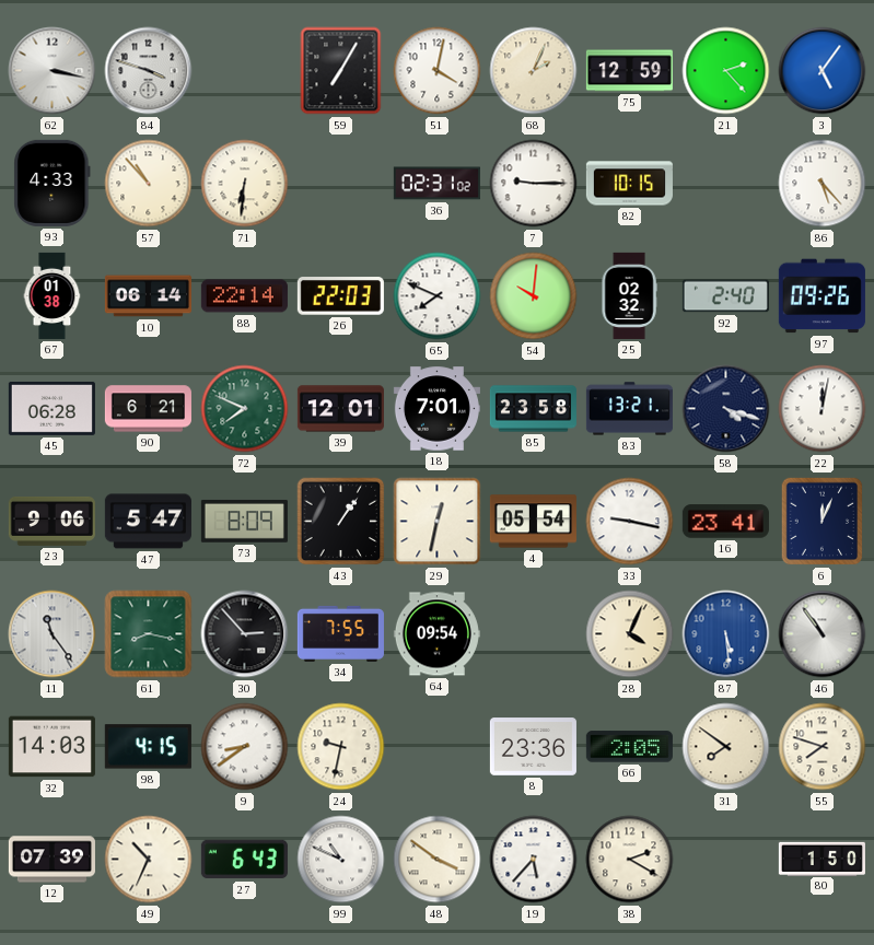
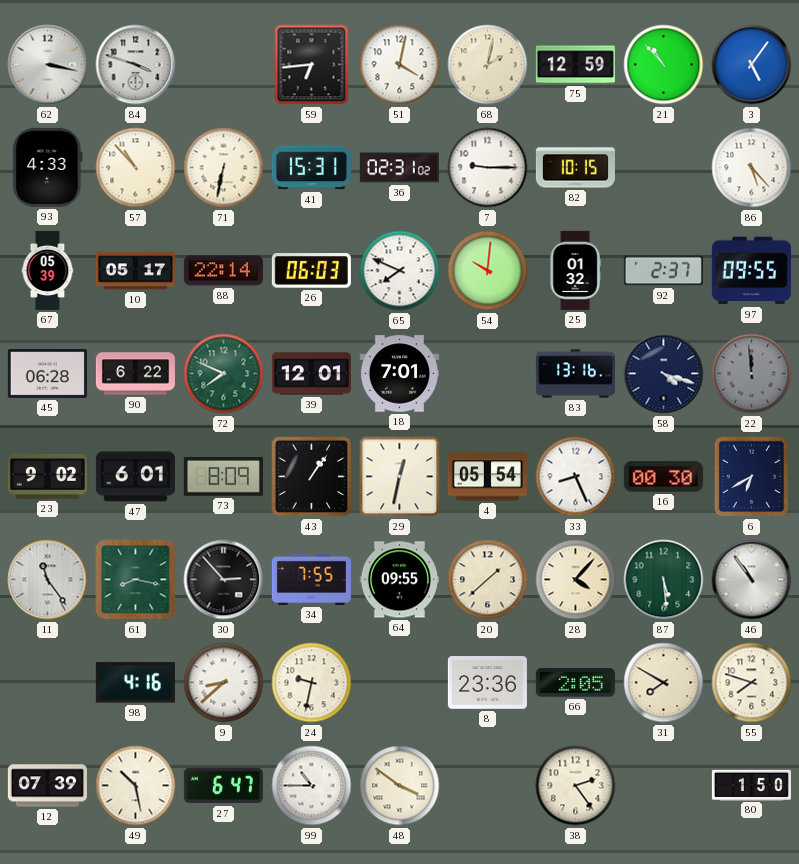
59: 7:05 -> 6:44 (312, 65)
68: 2:04 -> 2:02 (488, 65)
21: 2:23 -> 10:53 (664, 65)
71: 6:31 -> 6:32 (224, 168)
41: none -> 15:31 (311, 168)
67: 01:38 -> 05:39 (48, 270)
10: 06:14 -> 05:17 (135, 271)
26: 22:03 -> 06:03 (311, 271)
25: 02:32 -> 01:32 (575, 270)
92: 2:40 -> 2:37 (663, 271)
97: 09:26 -> 09:55 (751, 271)
90: 6:21 -> 6:22 (135, 374)
85: 23:58 -> none (533, 409)
83: 13:21 -> 13:16 (575, 374)
22: 12:02 -> 11:59 (752, 374)
22 dial: white -> grey (752, 374)
23: 9:06 -> 9:02 (47, 476)
47: 5:47 -> 6:01 (135, 477)
33: 9:17 -> 8:26 (576, 477)
16: 23:41 -> 00:30 (663, 477)
6: 12:04 -> 6:40 (752, 477)
64: 09:54 -> 09:55 (399, 580)
20: none -> 1:38 (488, 580)
28: 4:04 -> 4:07 (576, 580)
87 dial: blue -> green (664, 580)
32: 14:03 -> none (51, 747)
98: 4:15 -> 4:16 (135, 683)
9: 8:39 -> 8:38 (224, 683)
31: 7:51 -> 7:50 (664, 683)
49: 10:34 -> 10:28 (136, 786)
27: 6:43 -> 6:47 (223, 786)
99: 10:49 -> 10:45 (312, 786)
19: 5:37 -> none (534, 860)
38: 2:20 -> 2:24 (576, 786)
